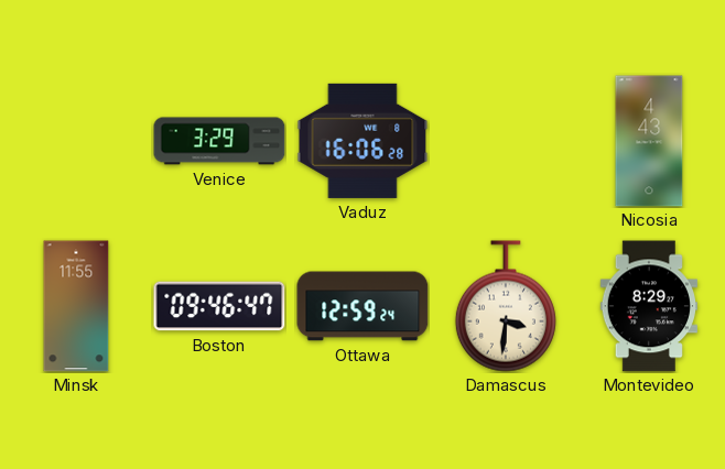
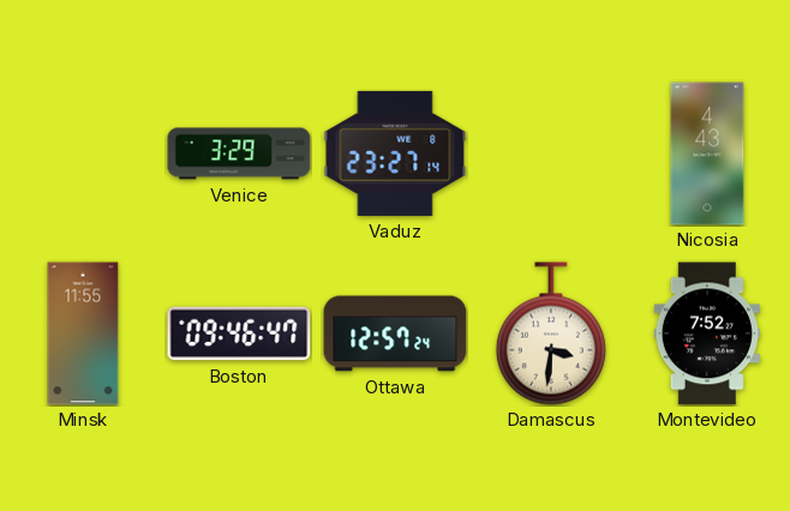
Vaduz: 16:06 -> 23:27 (395, 154)
Ottawa: 12:59 -> 12:57 (395, 333)
Montevideo: 8:29 -> 7:52 (706, 333)
